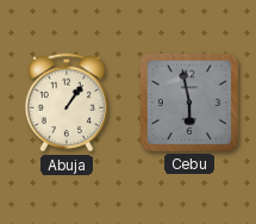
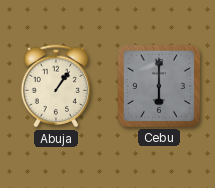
Cebu: 5:58 -> 6:00 (159, 86)
